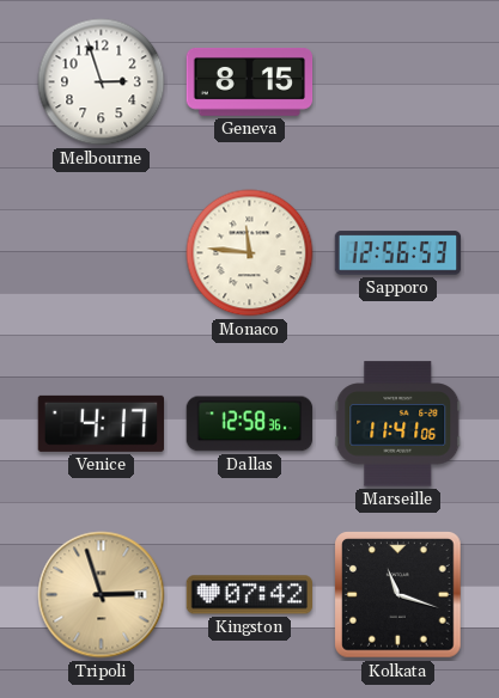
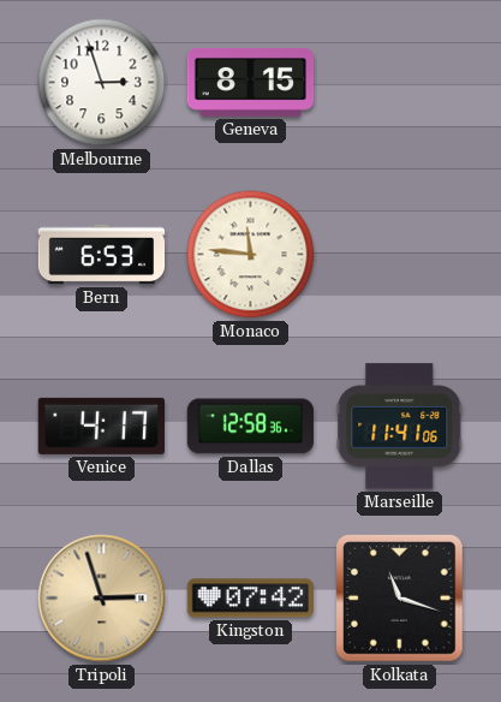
Bern: none -> 6:53 (102, 255)
Sapporo: 12:56 -> none (398, 253)
